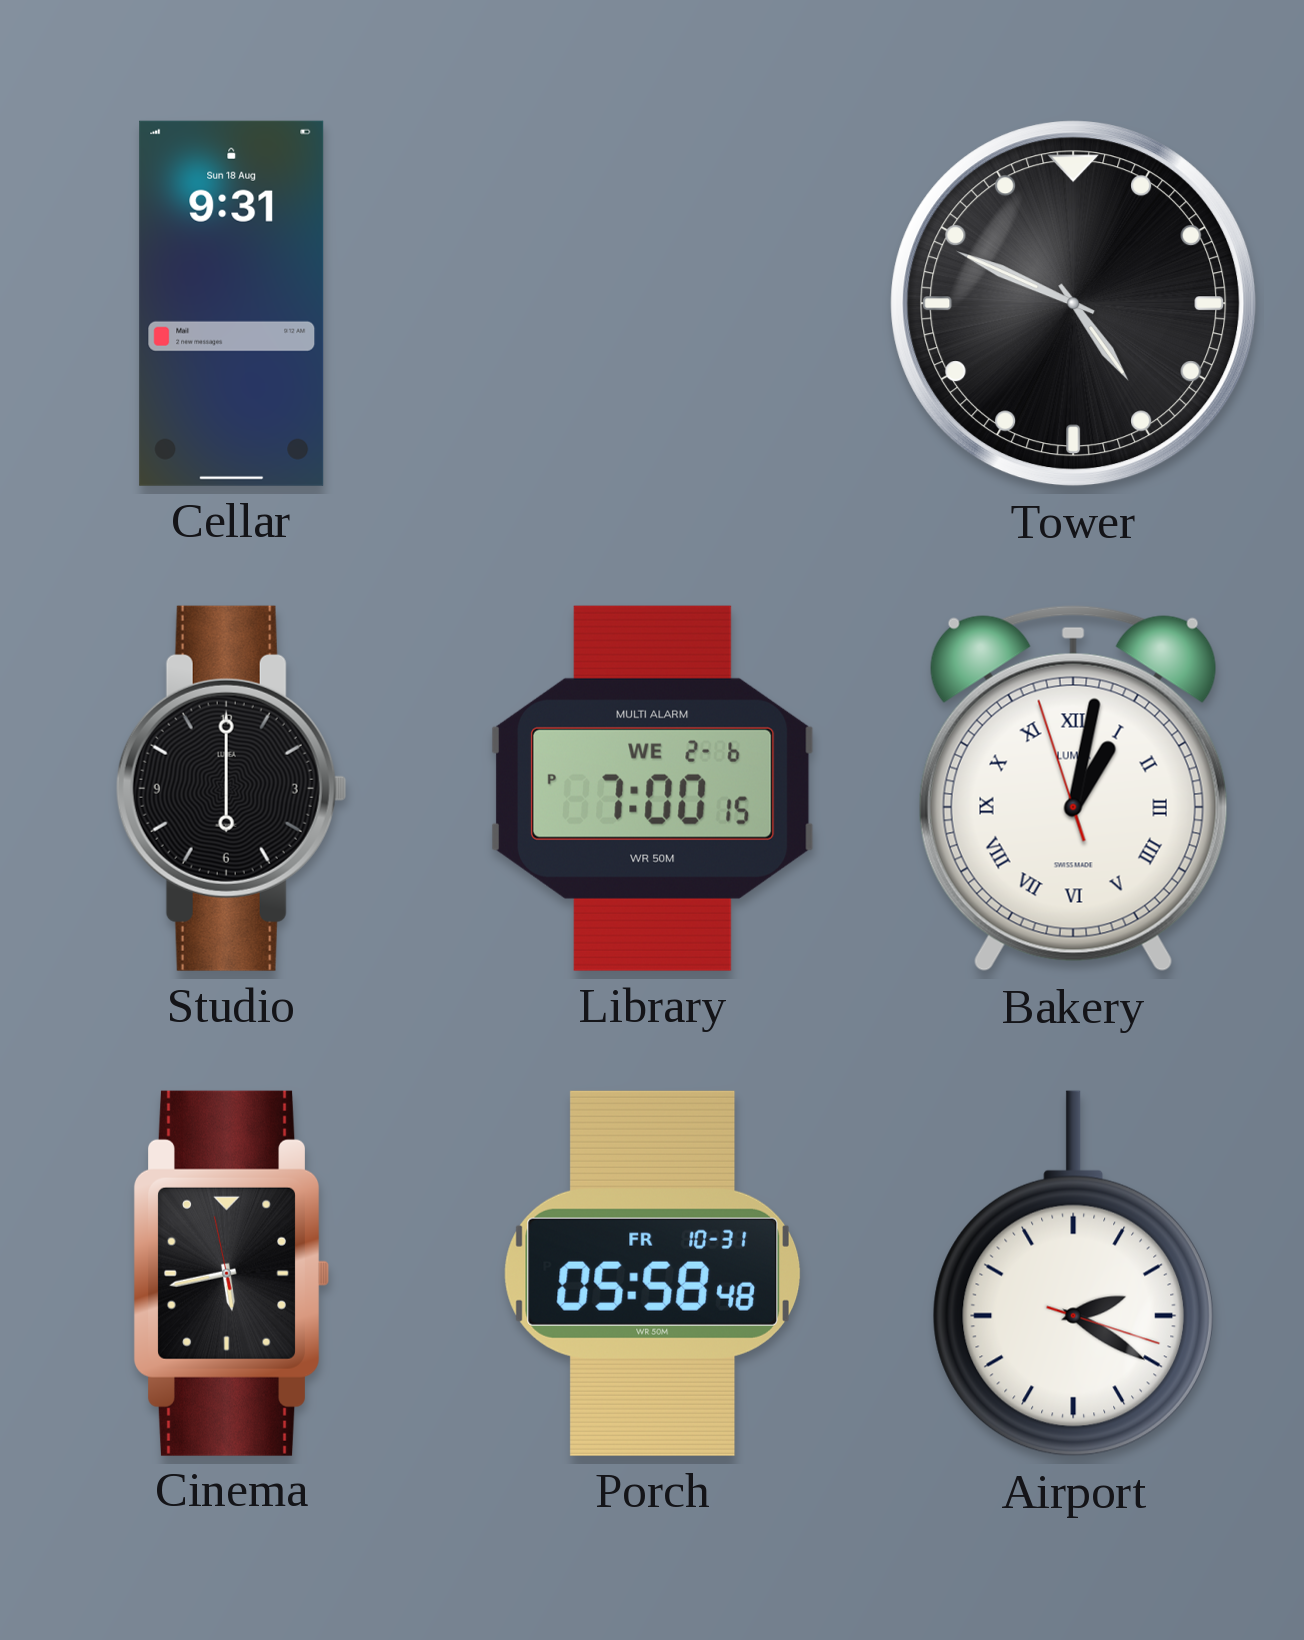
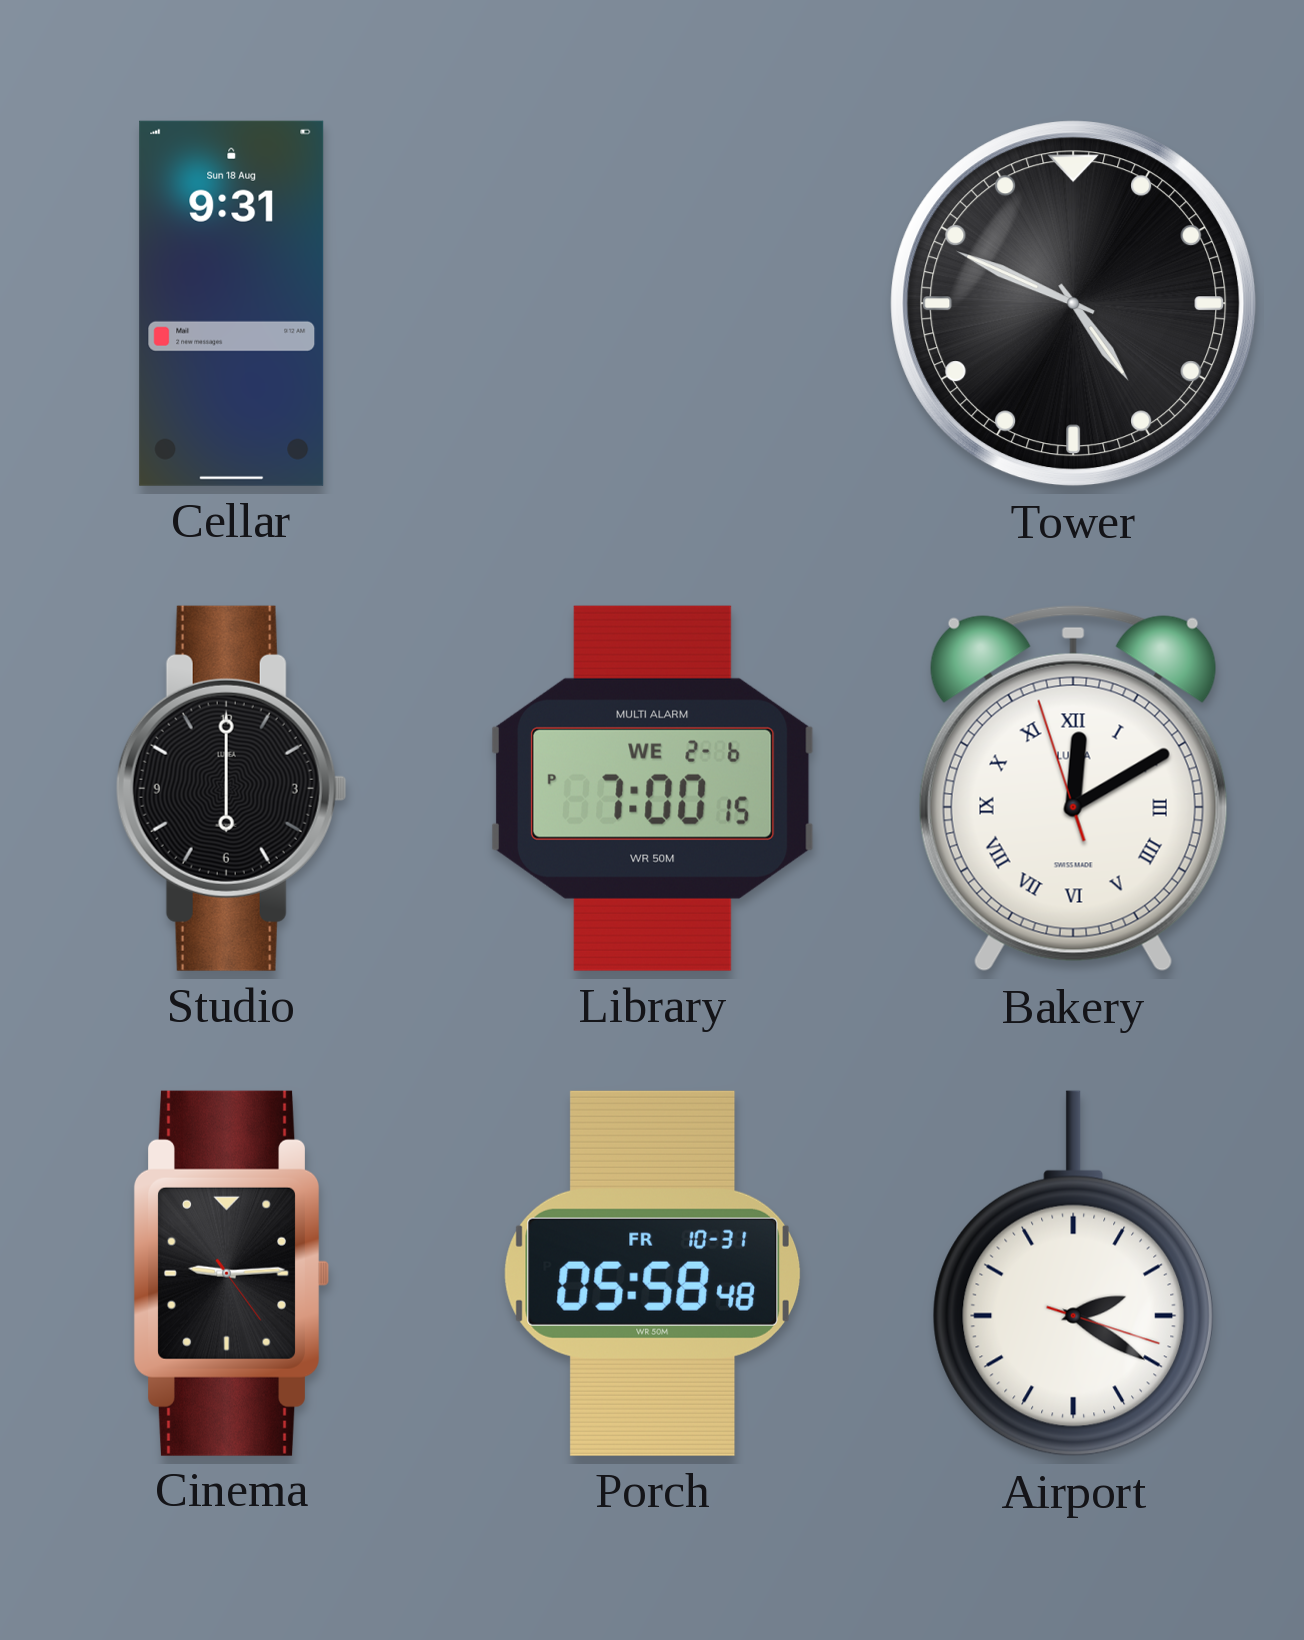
Bakery: 1:01 -> 12:09 (1073, 789)
Cinema: 5:42 -> 9:14 (231, 1273)
